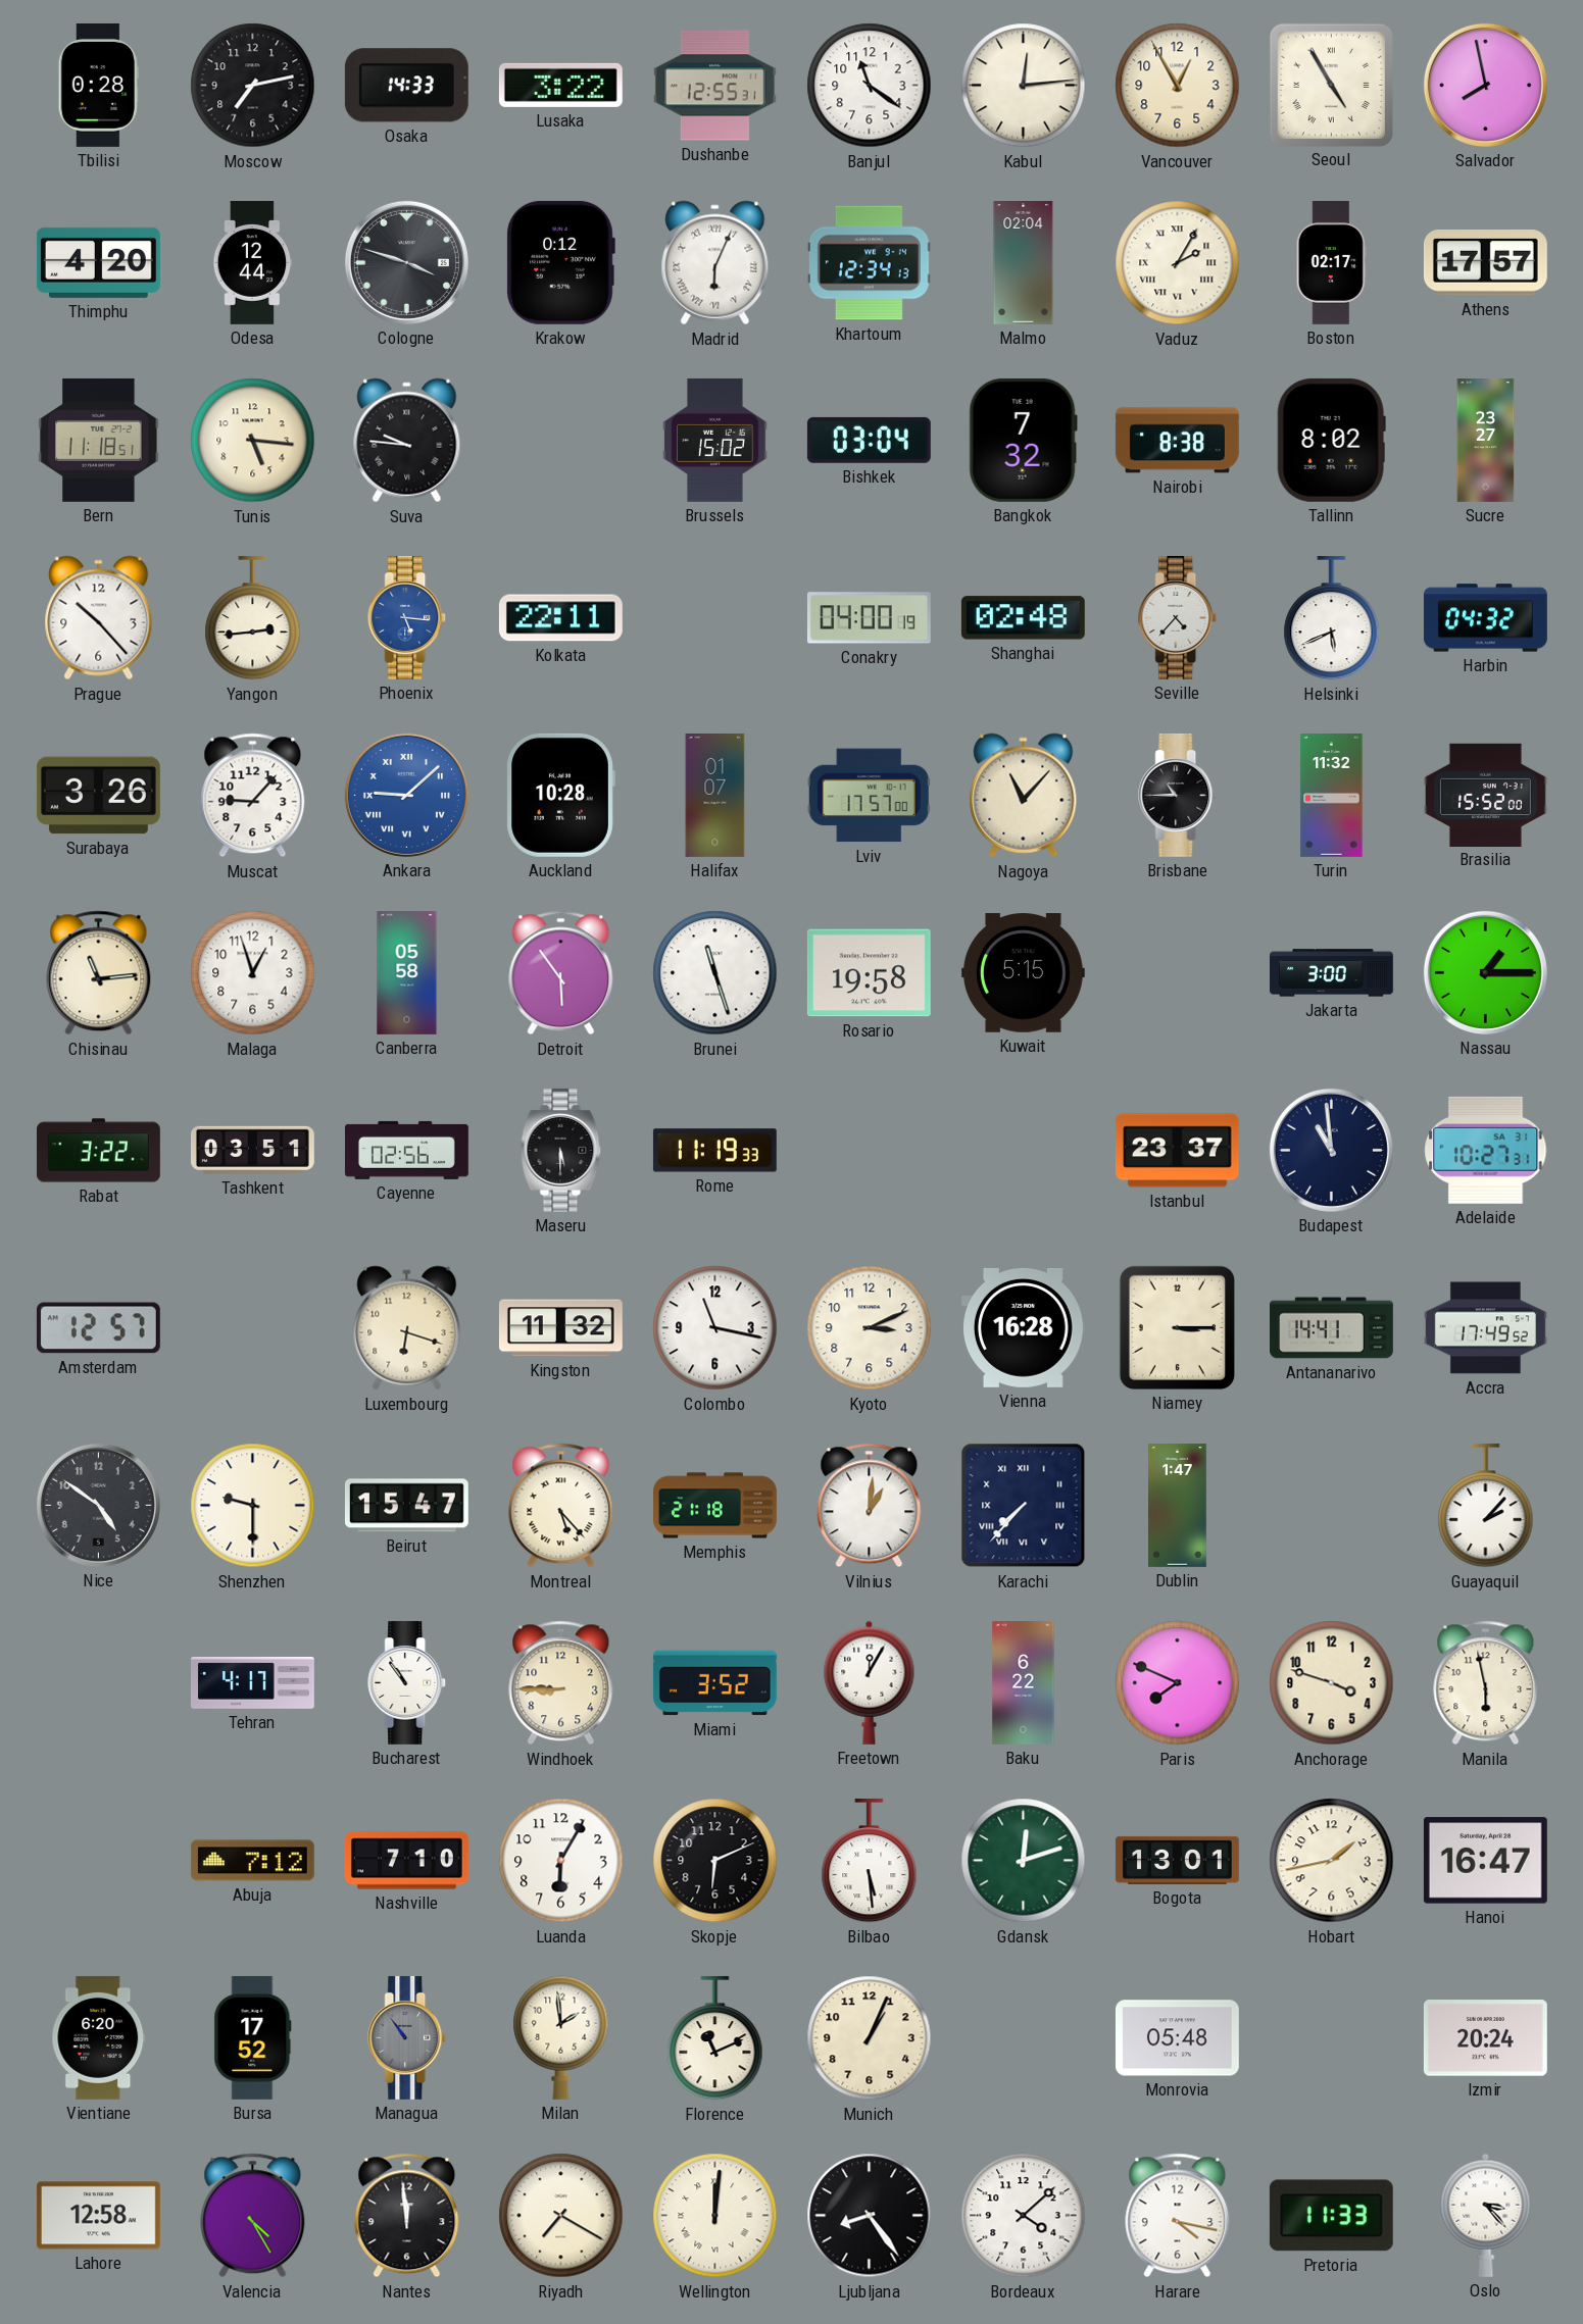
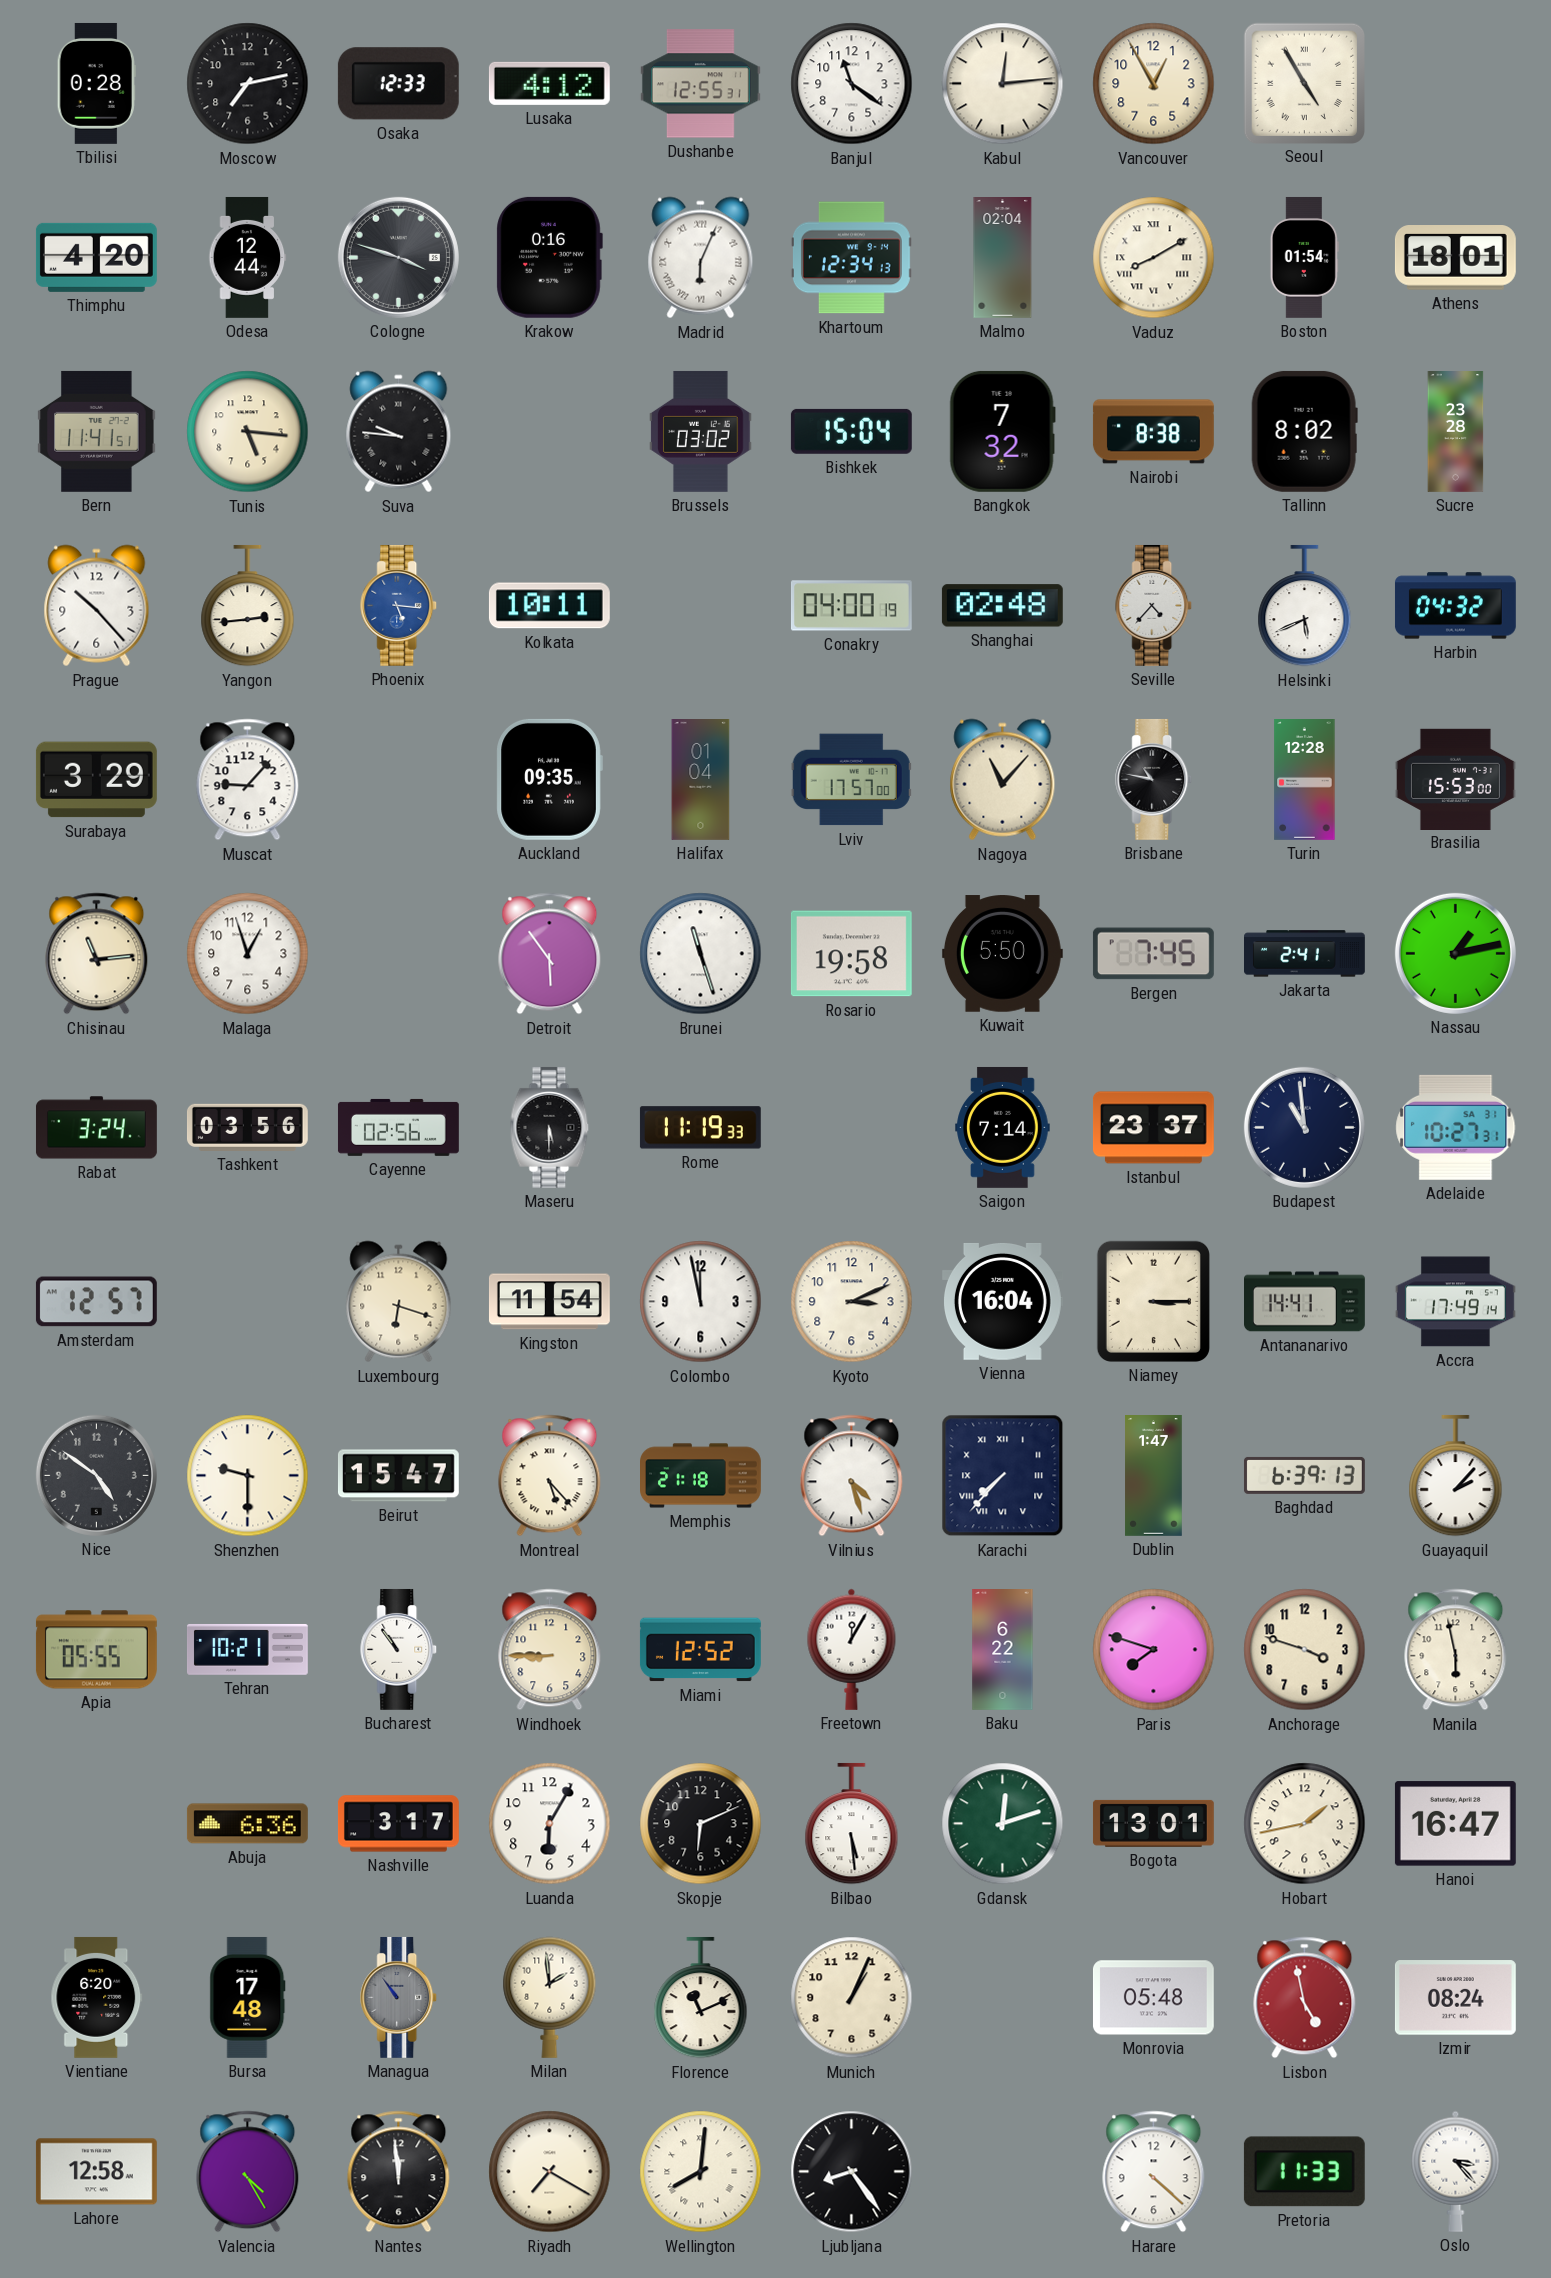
Osaka: 14:33 -> 12:33 (398, 84)
Lusaka: 3:22 -> 4:12 (549, 83)
Salvador: 7:58 -> none (1485, 85)
Krakow: 0:12 -> 0:16 (549, 257)
Vaduz: 2:05 -> 8:10 (1154, 258)
Boston: 02:17 -> 01:54 (1304, 257)
Athens: 17:57 -> 18:01 (1455, 258)
Bern: 11:18 -> 11:41 (97, 431)
Brussels: 15:02 -> 03:02 (701, 431)
Bishkek: 03:04 -> 15:04 (851, 431)
Sucre: 23:27 -> 23:28 (1456, 432)
Kolkata: 22:11 -> 10:11 (549, 606)
Surabaya: 3:26 -> 3:29 (96, 780)
Ankara: 9:08 -> none (406, 795)
Auckland: 10:28 -> 09:35 (549, 779)
Halifax: 01:07 -> 01:04 (701, 780)
Brisbane: 10:45 -> 10:47 (1154, 779)
Turin: 11:32 -> 12:28 (1305, 780)
Brasilia: 15:52 -> 15:53 (1455, 779)
Canberra: 05:58 -> none (407, 973)
Kuwait: 5:15 -> 5:50 (1002, 954)
Bergen: none -> 7:45 (1153, 954)
Jakarta: 3:00 -> 2:41 (1305, 954)
Nassau: 1:15 -> 1:13 (1455, 953)
Rabat: 3:22 -> 3:24 (96, 1128)
Tashkent: 03:51 -> 03:56 (247, 1127)
Saigon: none -> 7:14 (1003, 1127)
Kingston: 11:32 -> 11:54 (549, 1302)
Colombo: 11:17 -> 11:58 (701, 1302)
Vienna: 16:28 -> 16:04 (1002, 1302)
Accra: 17:49:52 -> 17:49:14 (1455, 1302)
Vilnius: 1:01 -> 4:27 (852, 1476)
Baghdad: none -> 6:39 (1304, 1475)
Apia: none -> 05:55 (96, 1650)
Tehran: 4:17 -> 10:21 (247, 1649)
Miami: 3:52 -> 12:52 (700, 1650)
Paris: 7:49 -> 7:48 (1154, 1650)
Abuja: 7:12 -> 6:36 (247, 1824)
Nashville: 7:10 -> 3:17 (398, 1824)
Bursa: 17:52 -> 17:48 (248, 1997)
Lisbon: none -> 4:58 (1305, 1998)
Izmir: 20:24 -> 08:24 (1455, 1998)
Wellington: 12:01 -> 8:01 (701, 2172)
Bordeaux: 4:08 -> none (1024, 2216)
Harare: 4:17 -> 4:22 (1154, 2172)
